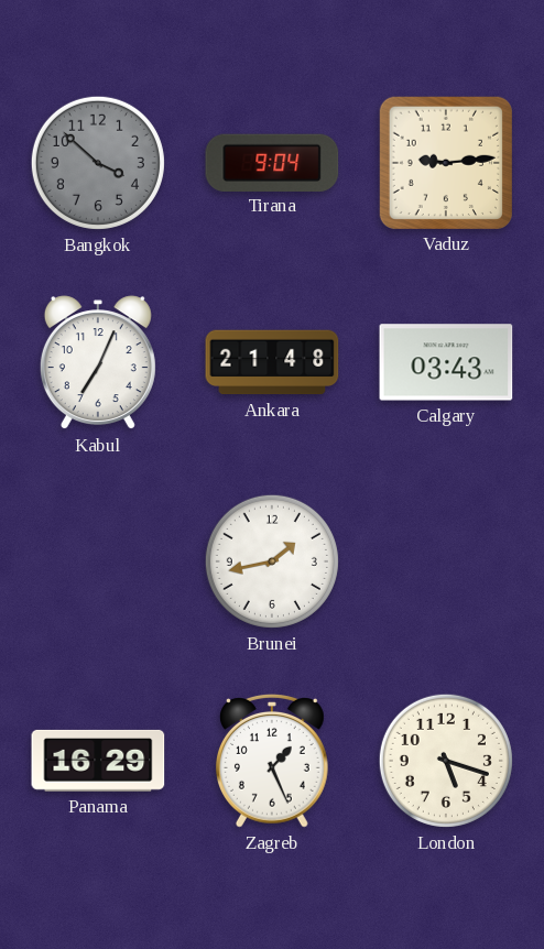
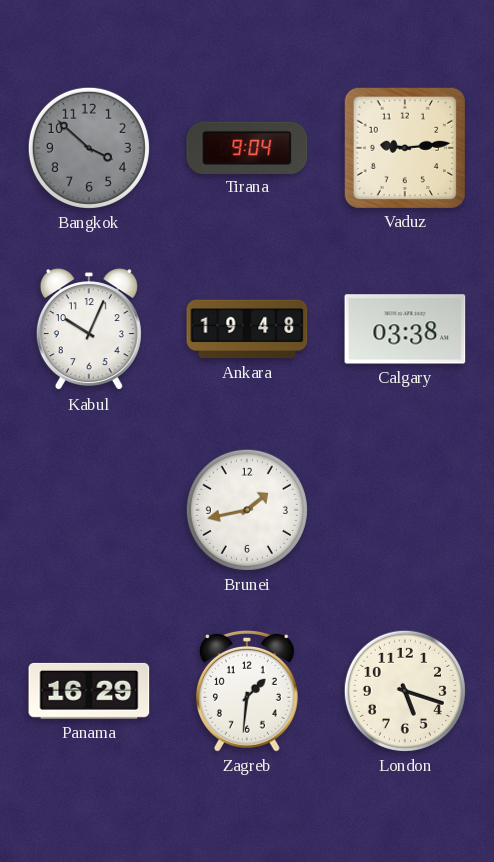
Kabul: 7:04 -> 10:04 (89, 330)
Ankara: 21:48 -> 19:48 (247, 329)
Calgary: 03:43 -> 03:38 (405, 329)
Zagreb: 1:26 -> 1:31 (247, 692)
